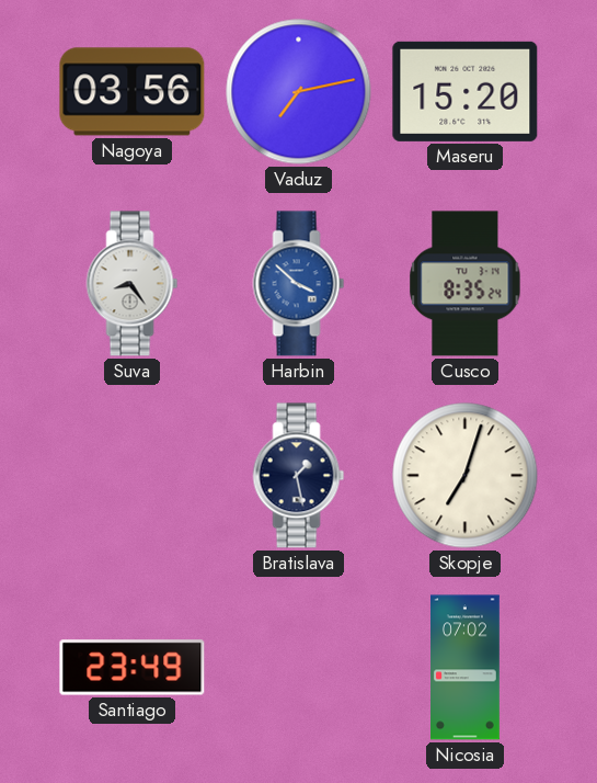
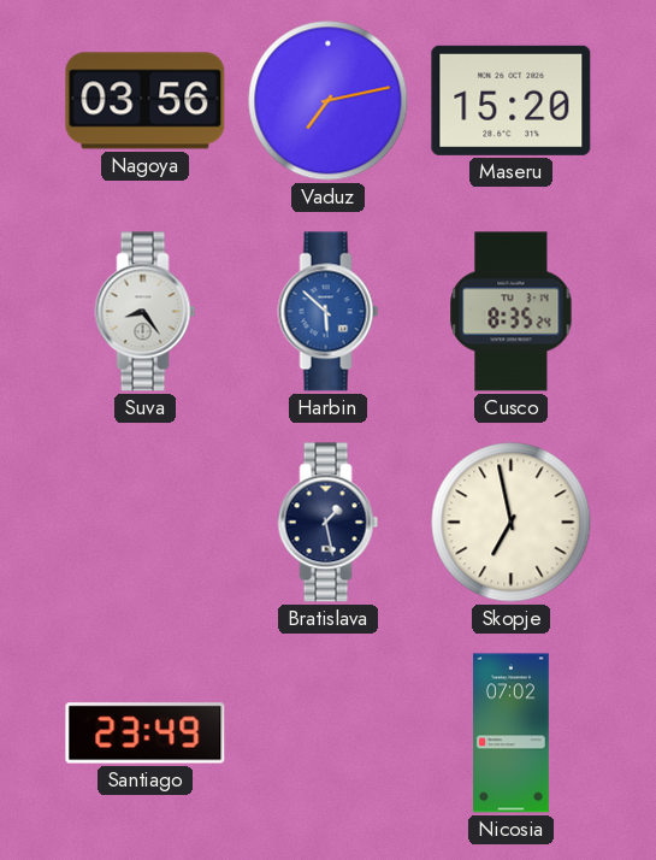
Harbin: 3:52 -> 5:52 (329, 312)
Skopje: 7:03 -> 6:58 (512, 523)
